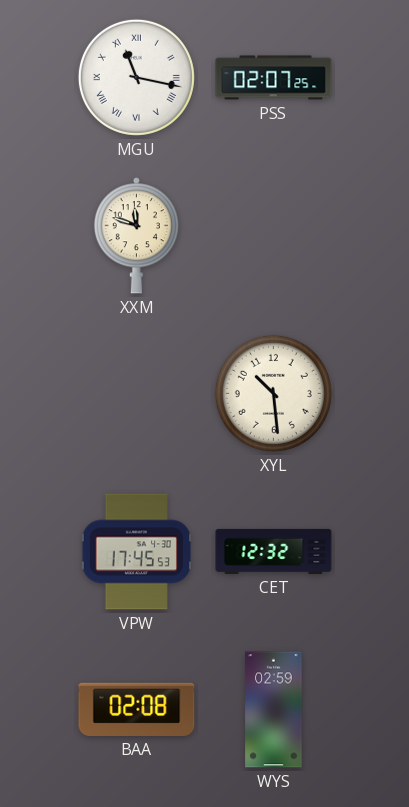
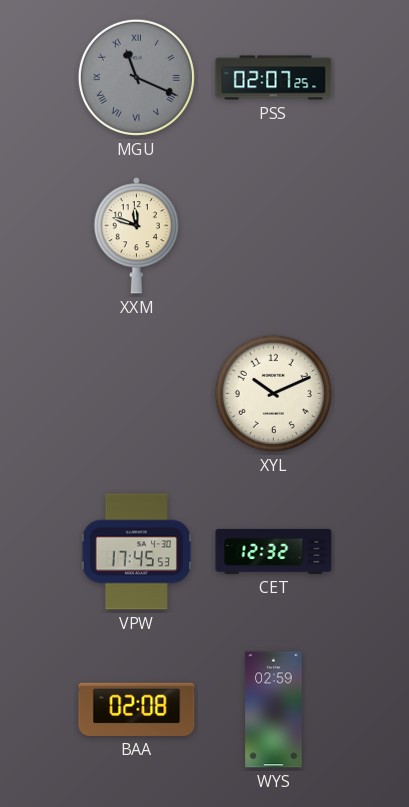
MGU: 11:17 -> 11:19 (136, 77)
MGU dial: white -> grey (136, 77)
XYL: 10:29 -> 10:11 (273, 393)
